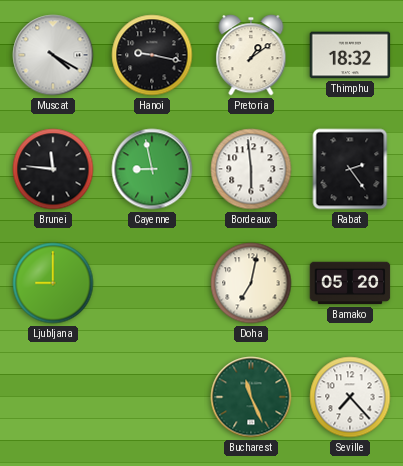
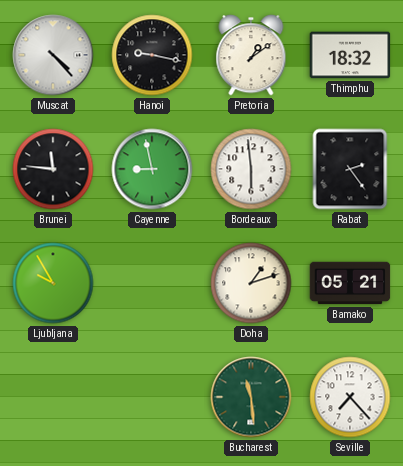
Muscat: 4:20 -> 4:23 (53, 55)
Ljubljana: 9:00 -> 9:55 (53, 283)
Doha: 7:02 -> 1:12 (251, 283)
Bamako: 05:20 -> 05:21 (350, 283)
Bucharest: 11:26 -> 11:29 (251, 397)
